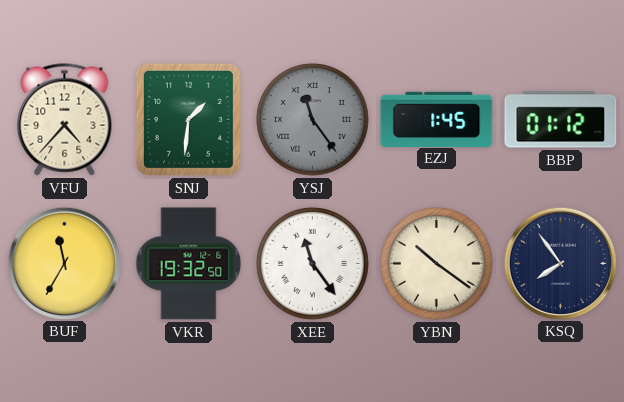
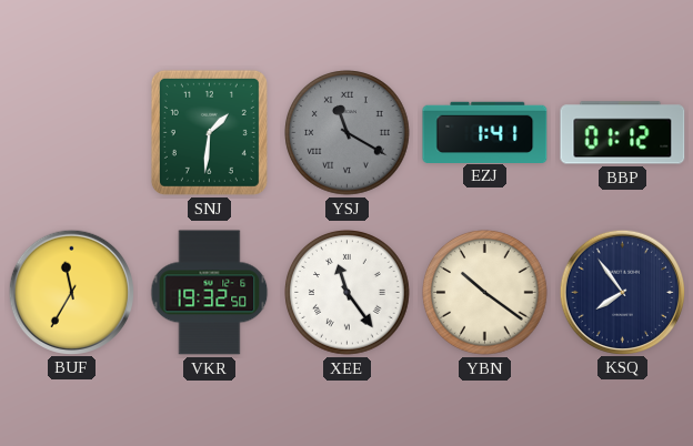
VFU: 4:37 -> none (65, 120)
YSJ: 11:24 -> 11:20 (348, 133)
EZJ: 1:45 -> 1:41 (485, 132)
